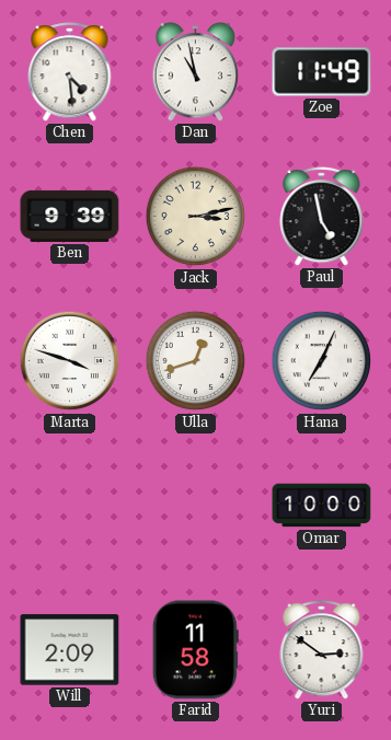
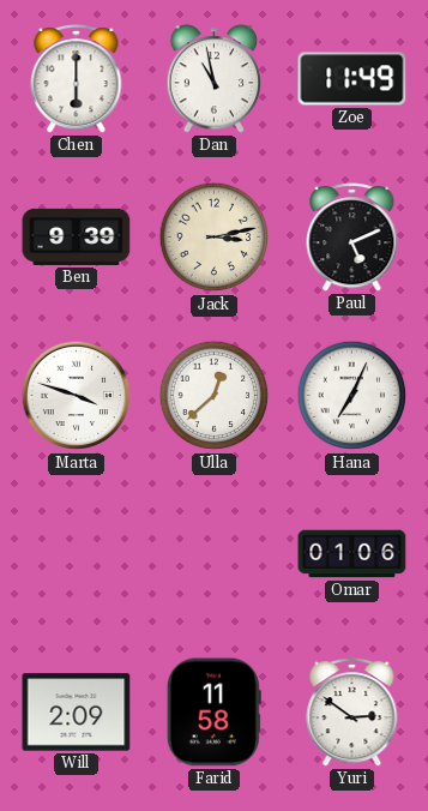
Chen: 4:29 -> 6:00 (77, 79)
Paul: 4:58 -> 5:11 (352, 238)
Ulla: 12:42 -> 12:38 (215, 396)
Omar: 10:00 -> 01:06 (352, 554)
